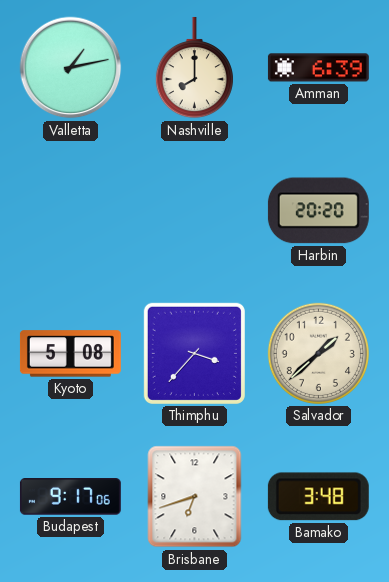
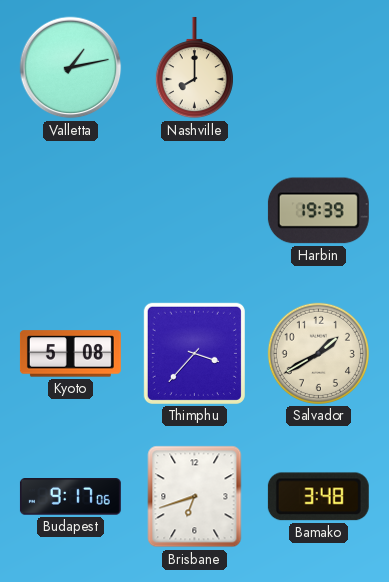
Amman: 6:39 -> none (318, 68)
Harbin: 20:20 -> 19:39 (318, 211)
Salvador: 1:38 -> 1:40 (318, 353)
